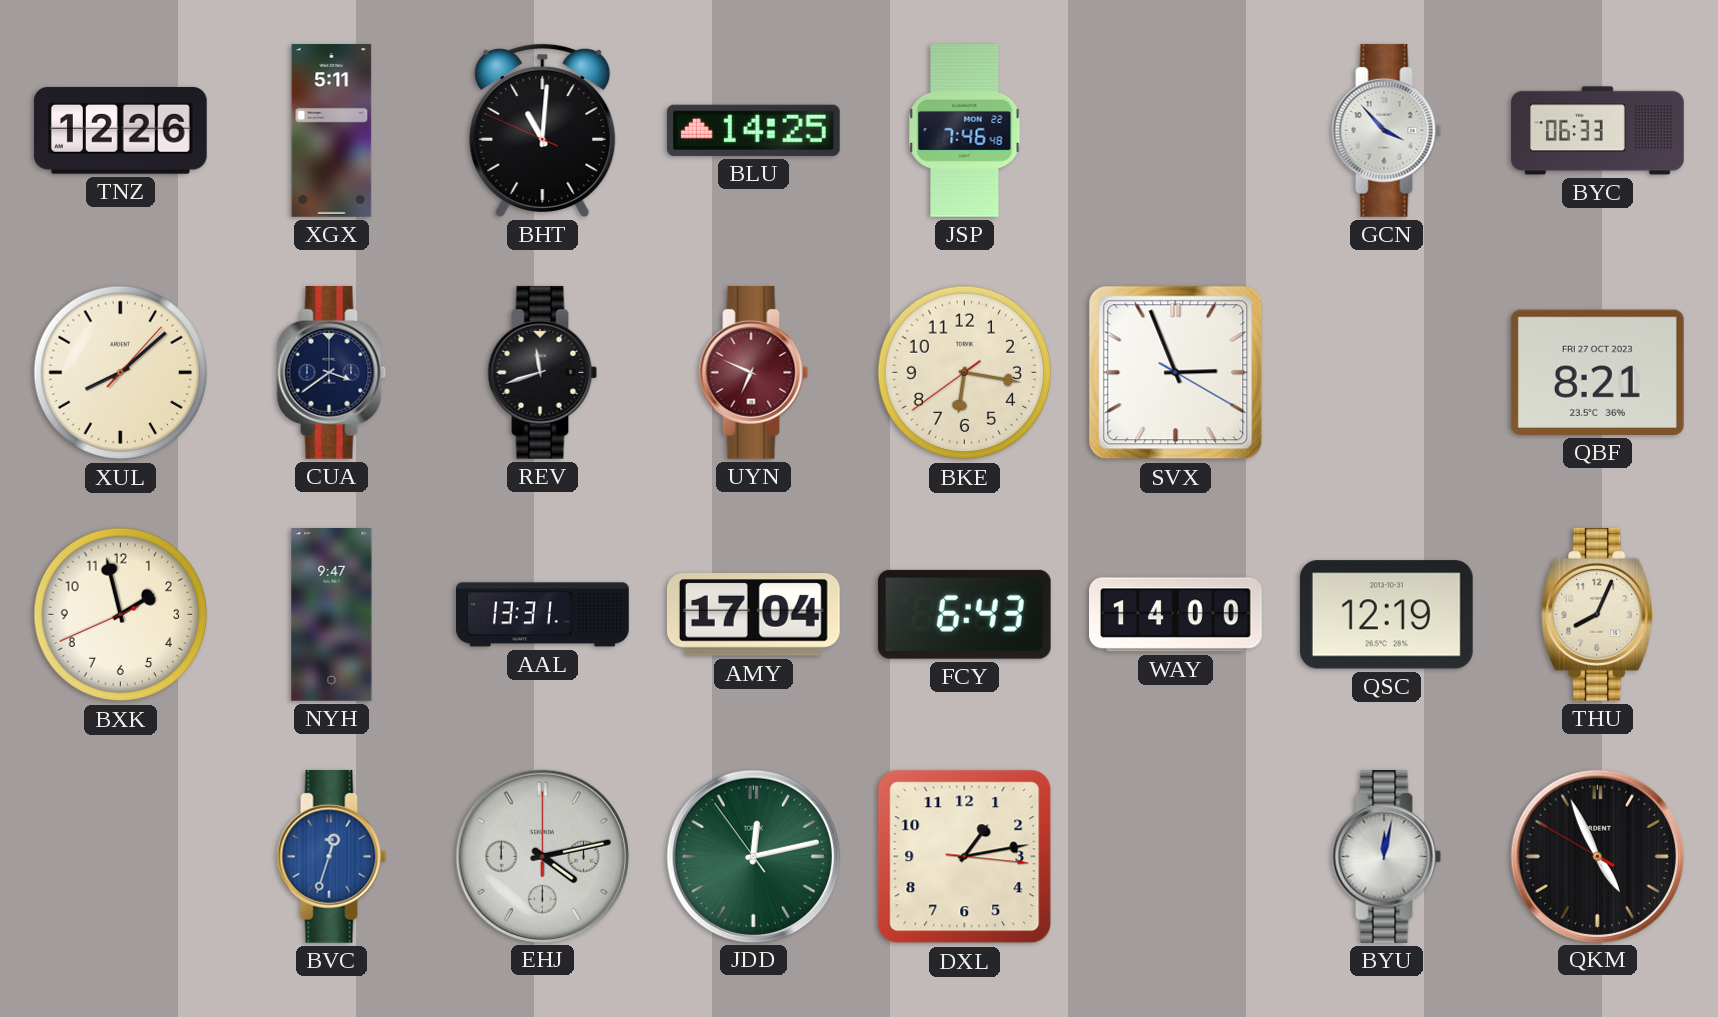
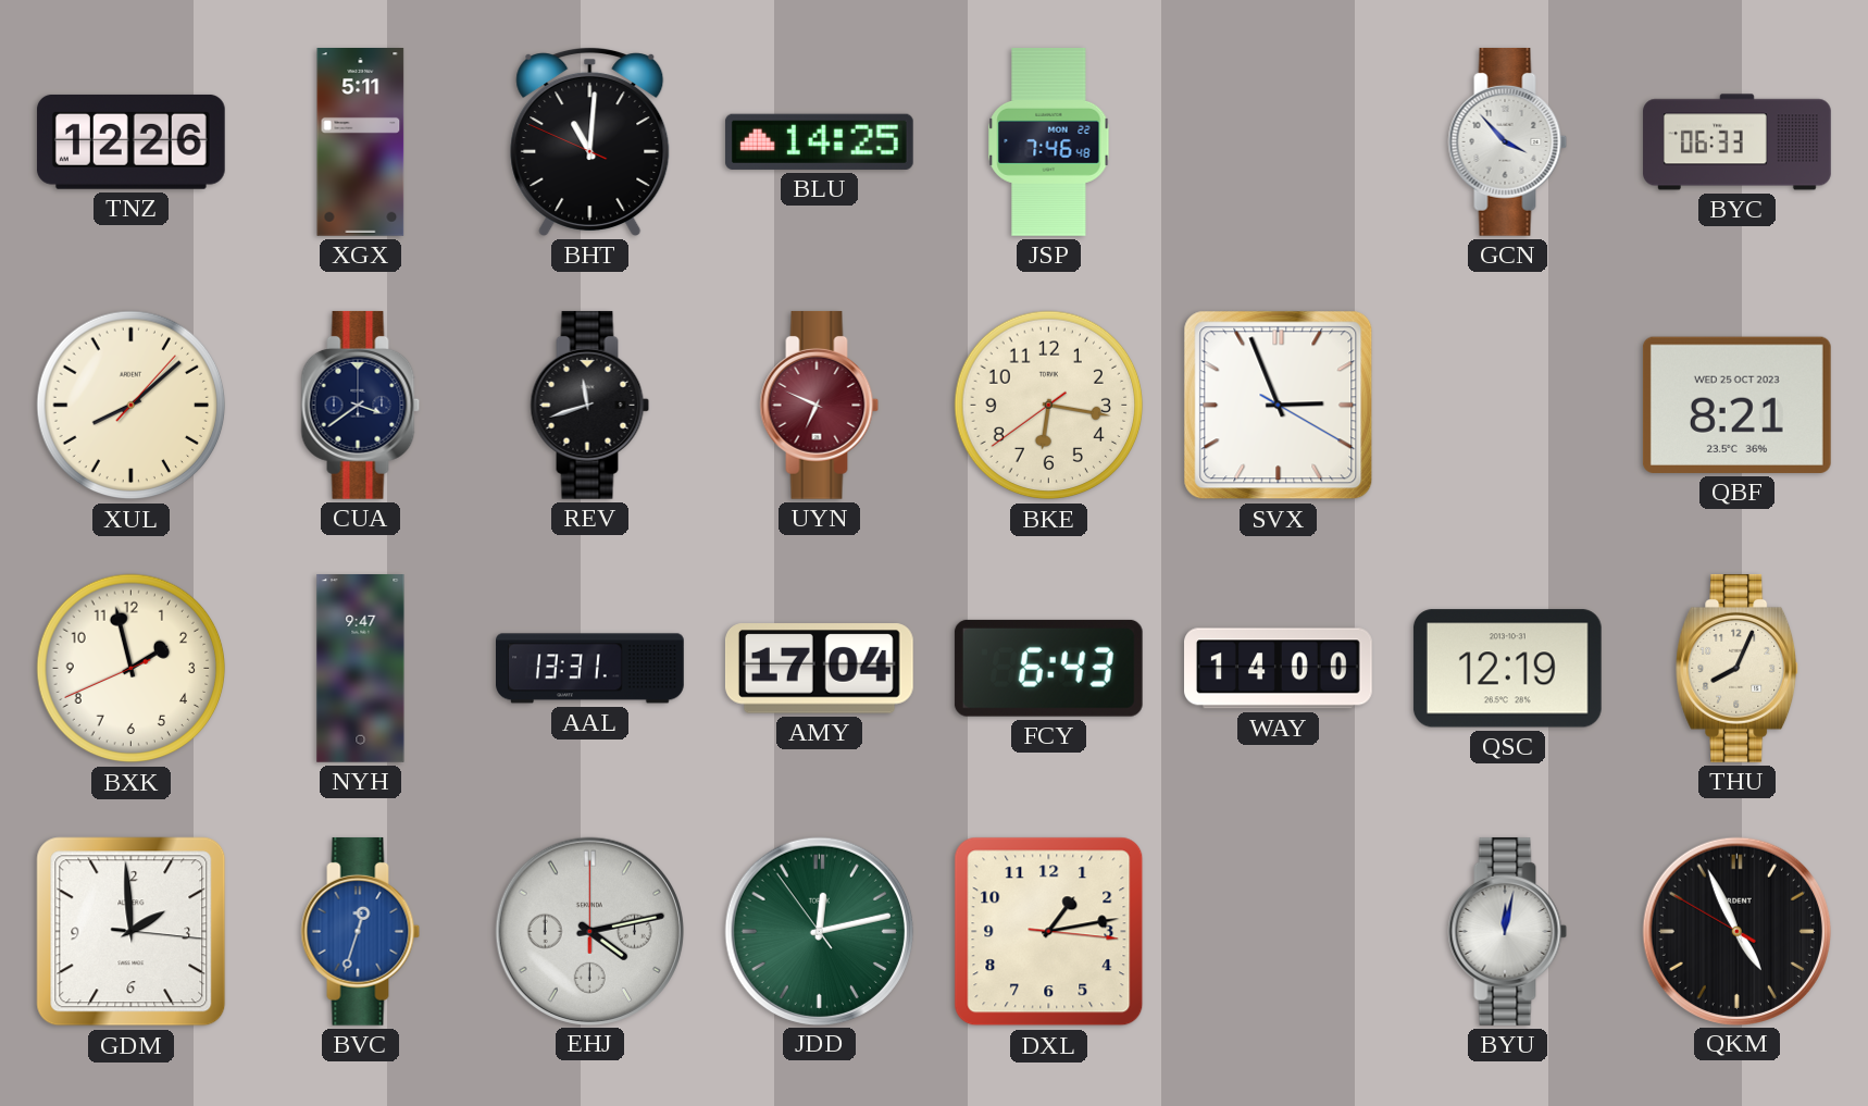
QBF date: FRI 27 OCT 2023 -> WED 25 OCT 2023 (1736, 405)
GDM: none -> 1:59 (132, 932)
